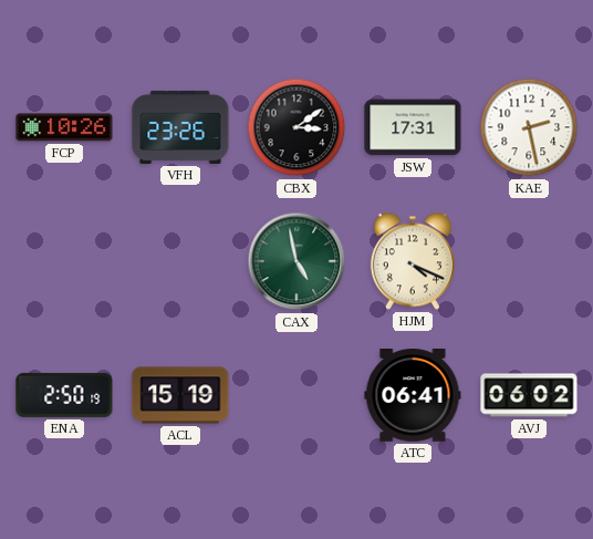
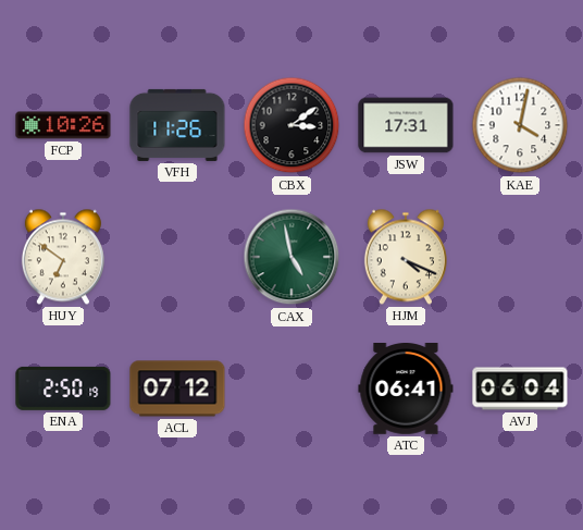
VFH: 23:26 -> 11:26 (177, 125)
KAE: 2:28 -> 4:02 (520, 125)
HUY: none -> 6:51 (63, 257)
ACL: 15:19 -> 07:12 (177, 389)
AVJ: 06:02 -> 06:04 (520, 389)
